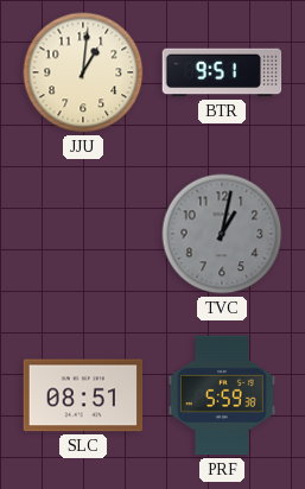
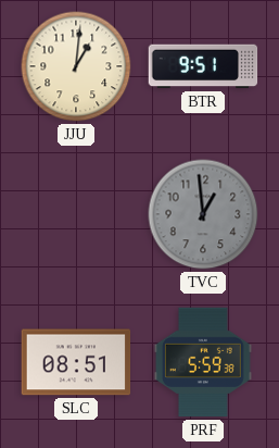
TVC: 1:02 -> 12:59 (203, 214)
